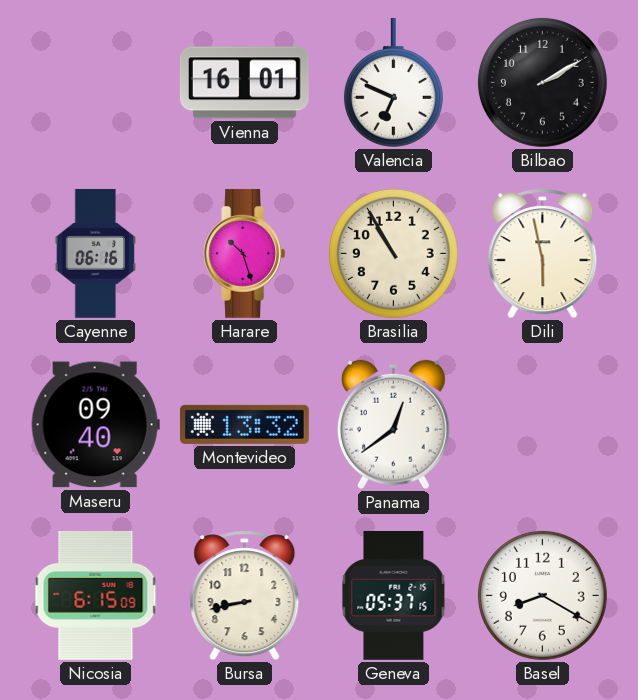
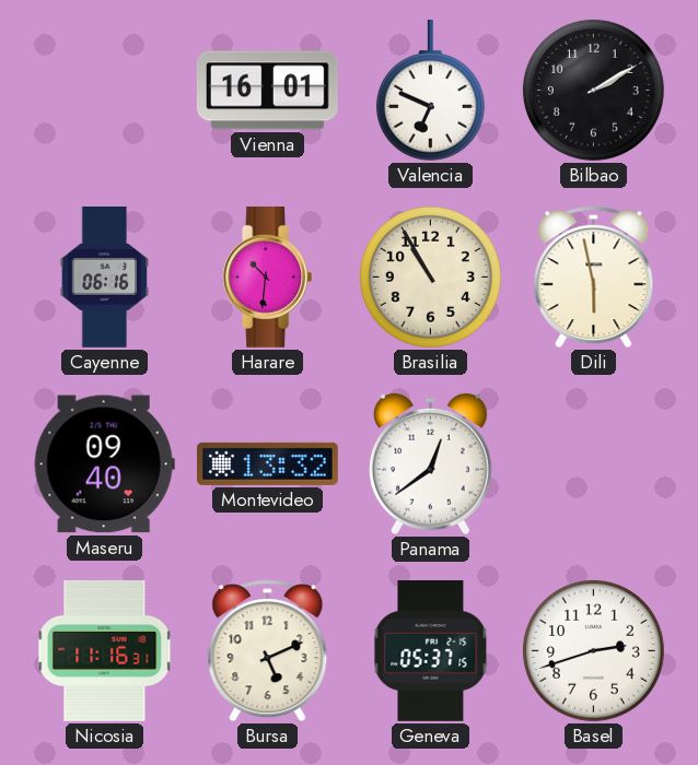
Harare: 10:27 -> 10:31 (268, 276)
Nicosia: 6:15 -> 11:16 (105, 650)
Bursa: 8:43 -> 5:11 (268, 651)
Basel: 8:20 -> 2:42 (593, 650)
